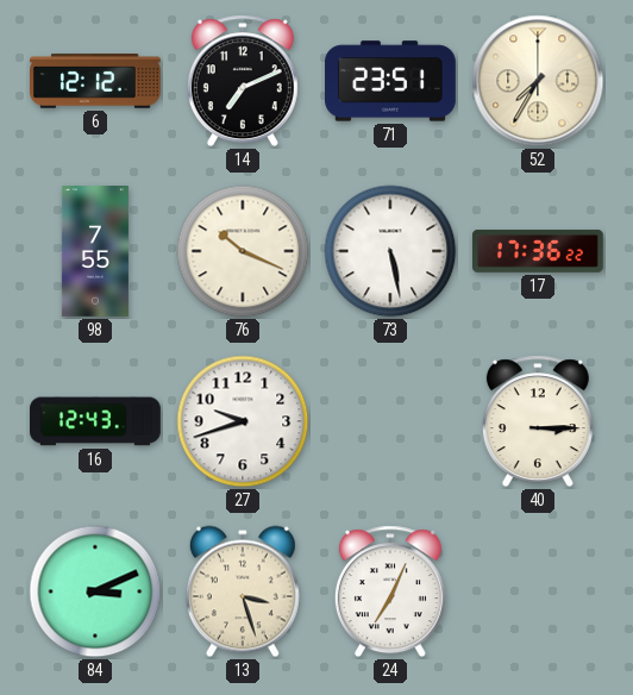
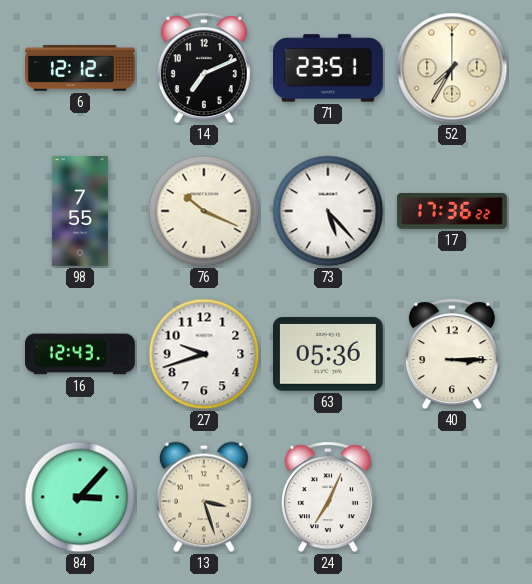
73: 5:28 -> 5:23 (328, 211)
63: none -> 05:36 (328, 354)
84: 3:11 -> 3:07 (80, 497)
